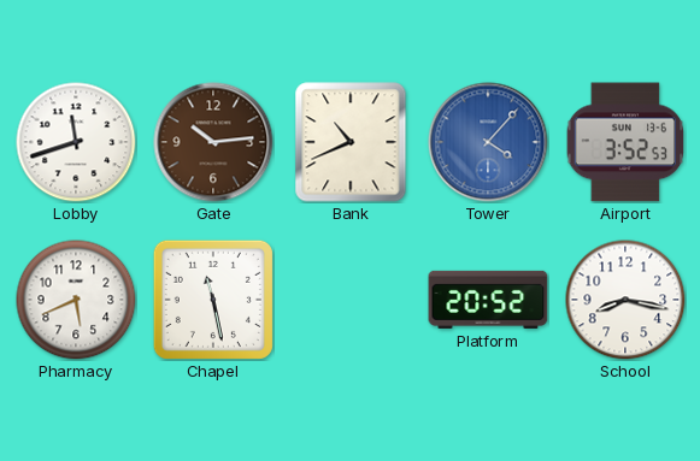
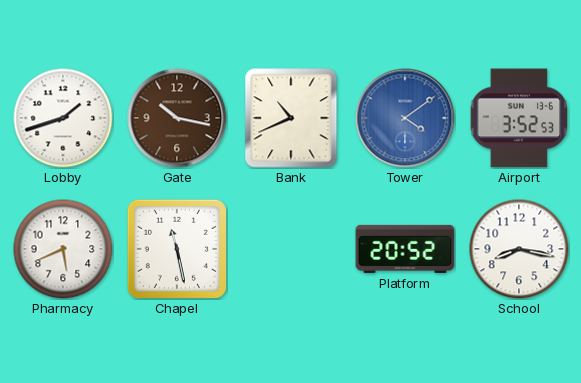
Lobby: 11:42 -> 1:42 (63, 118)
Gate: 10:14 -> 10:17 (177, 118)
Tower: 4:07 -> 4:09 (405, 118)
